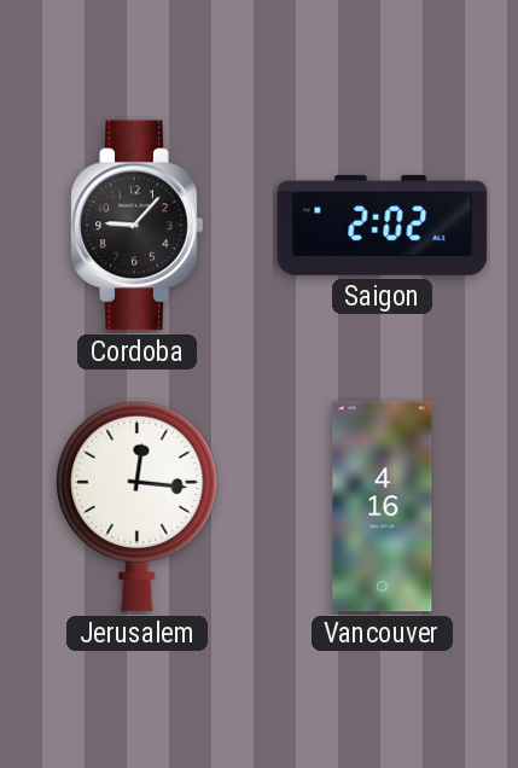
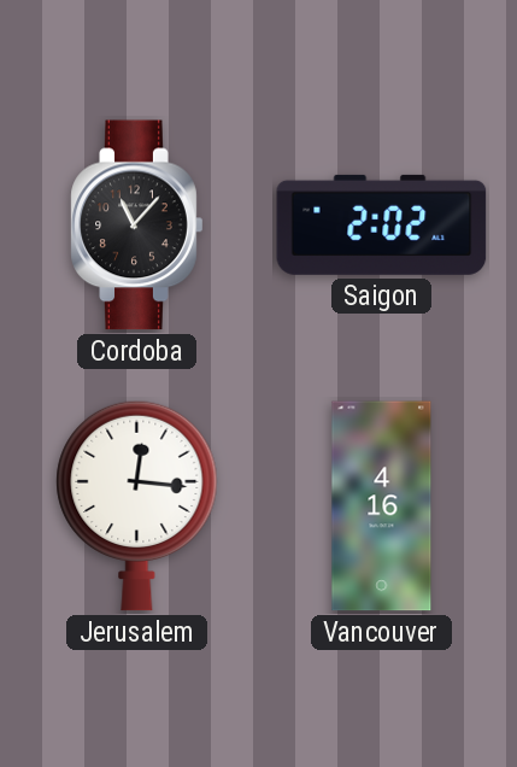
Cordoba: 9:07 -> 11:07 (137, 226)
